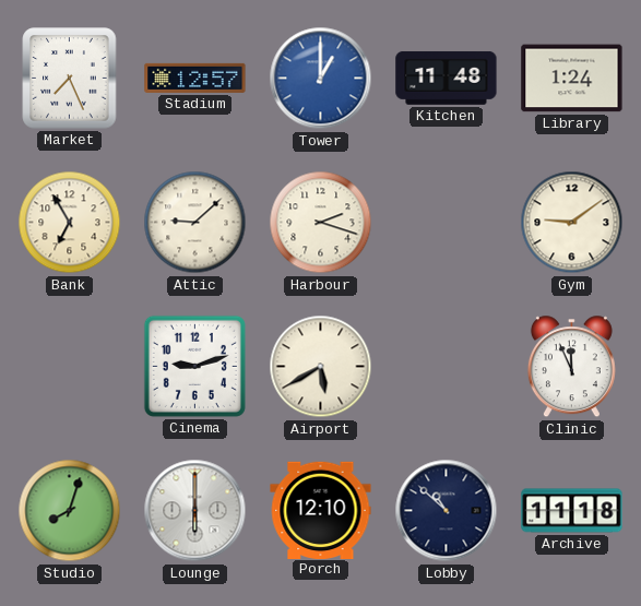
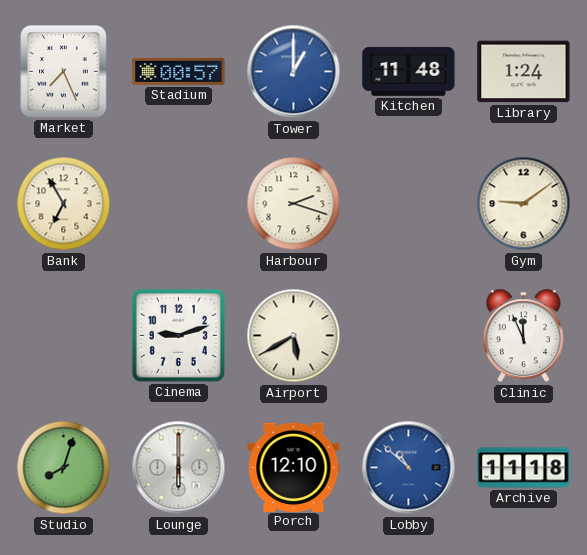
Stadium: 12:57 -> 00:57 (179, 71)
Attic: 9:08 -> none (195, 223)
Lobby dial: navy -> blue (409, 468)
